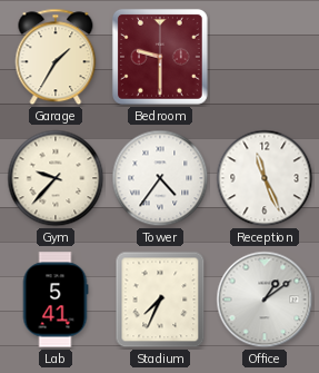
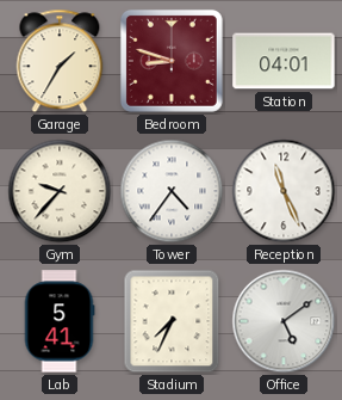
Bedroom: 9:30 -> 8:48 (172, 61)
Station: none -> 04:01 (284, 61)
Office: 1:09 -> 5:09 (284, 321)
